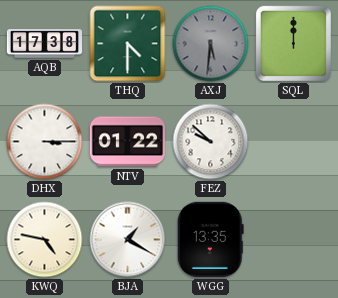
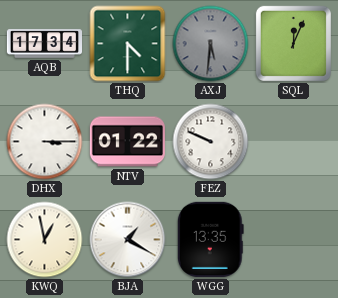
AQB: 17:38 -> 17:34 (44, 44)
SQL: 12:00 -> 12:04 (293, 43)
FEZ: 9:52 -> 9:49 (211, 142)
KWQ: 4:47 -> 12:58 (45, 240)
